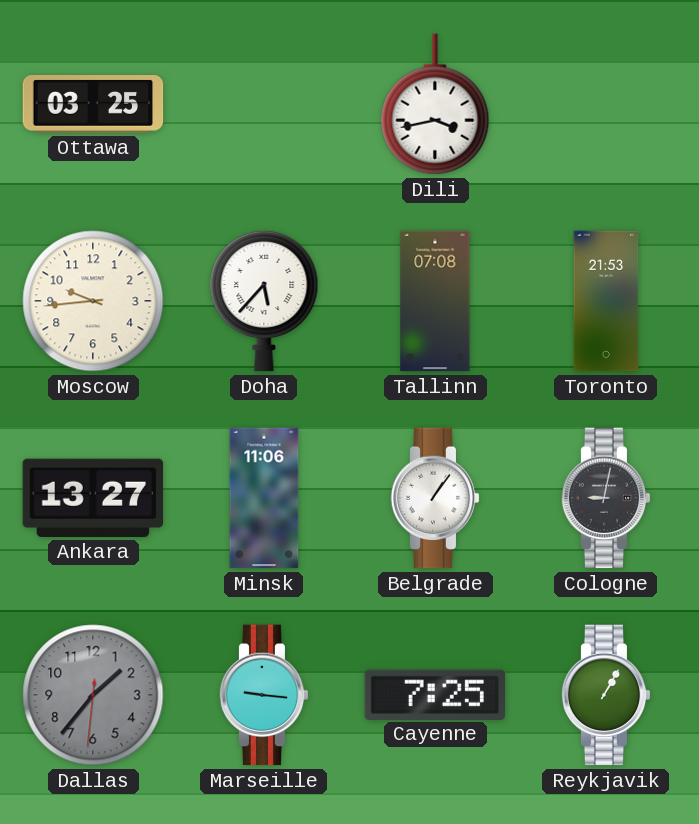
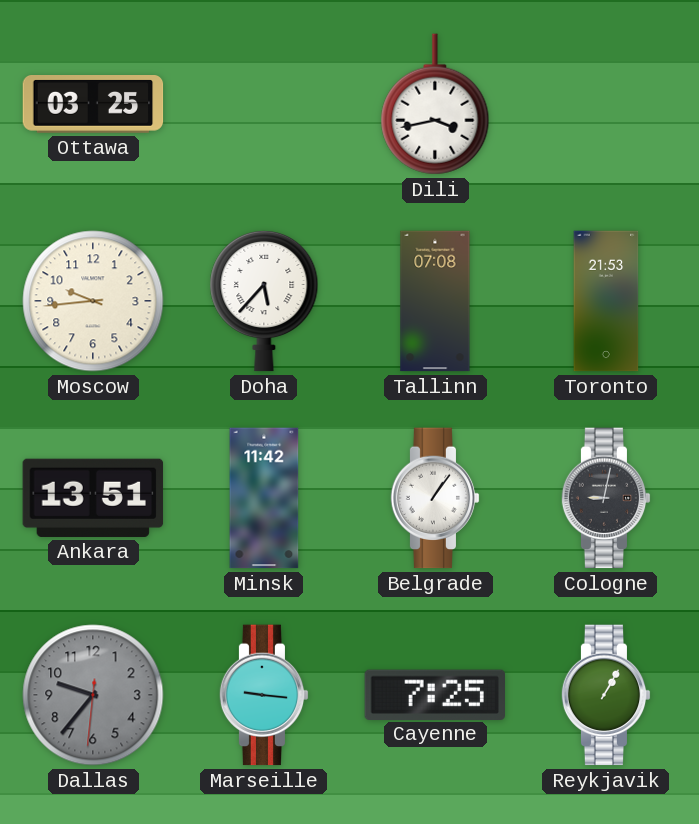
Ankara: 13:27 -> 13:51 (93, 498)
Minsk: 11:06 -> 11:42 (264, 498)
Dallas: 1:36 -> 9:36 (93, 695)
